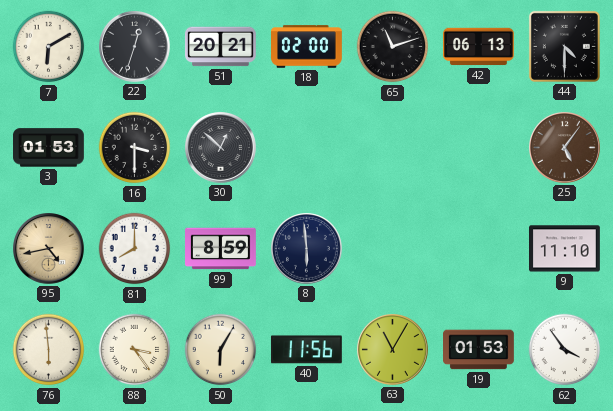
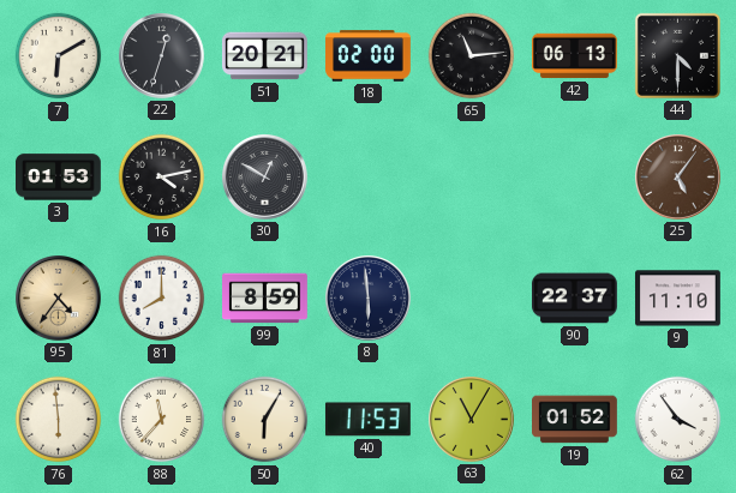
65: 11:12 -> 11:14 (472, 56)
16: 3:30 -> 4:13 (162, 178)
30: 12:52 -> 12:50 (265, 178)
95: 4:43 -> 4:36 (59, 299)
90: none -> 22:37 (575, 299)
88: 3:24 -> 11:37 (162, 420)
40: 11:56 -> 11:53 (367, 420)
19: 01:53 -> 01:52 (575, 420)
